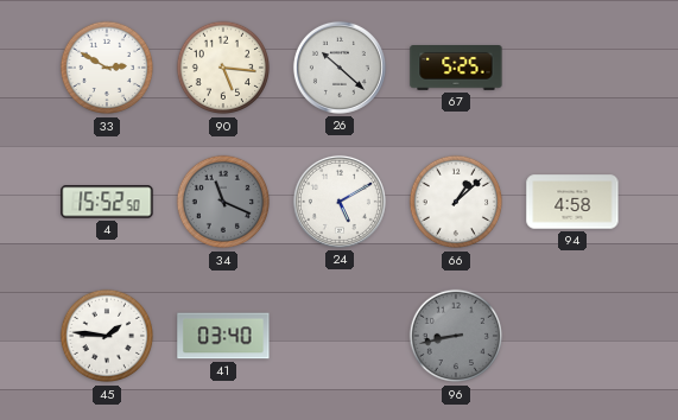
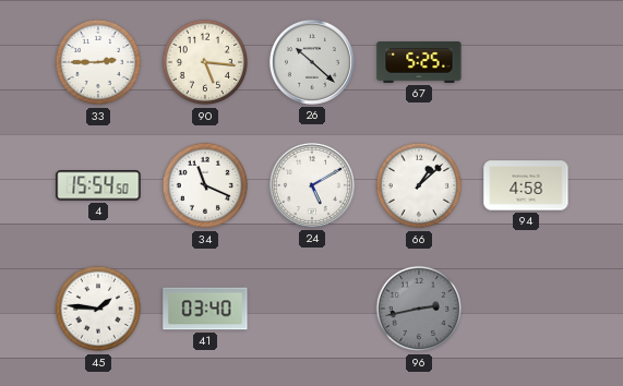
33: 2:50 -> 2:45 (98, 62)
4: 15:52 -> 15:54 (98, 185)
34 dial: grey -> white (205, 185)
96: 8:43 -> 2:43 (419, 309)
